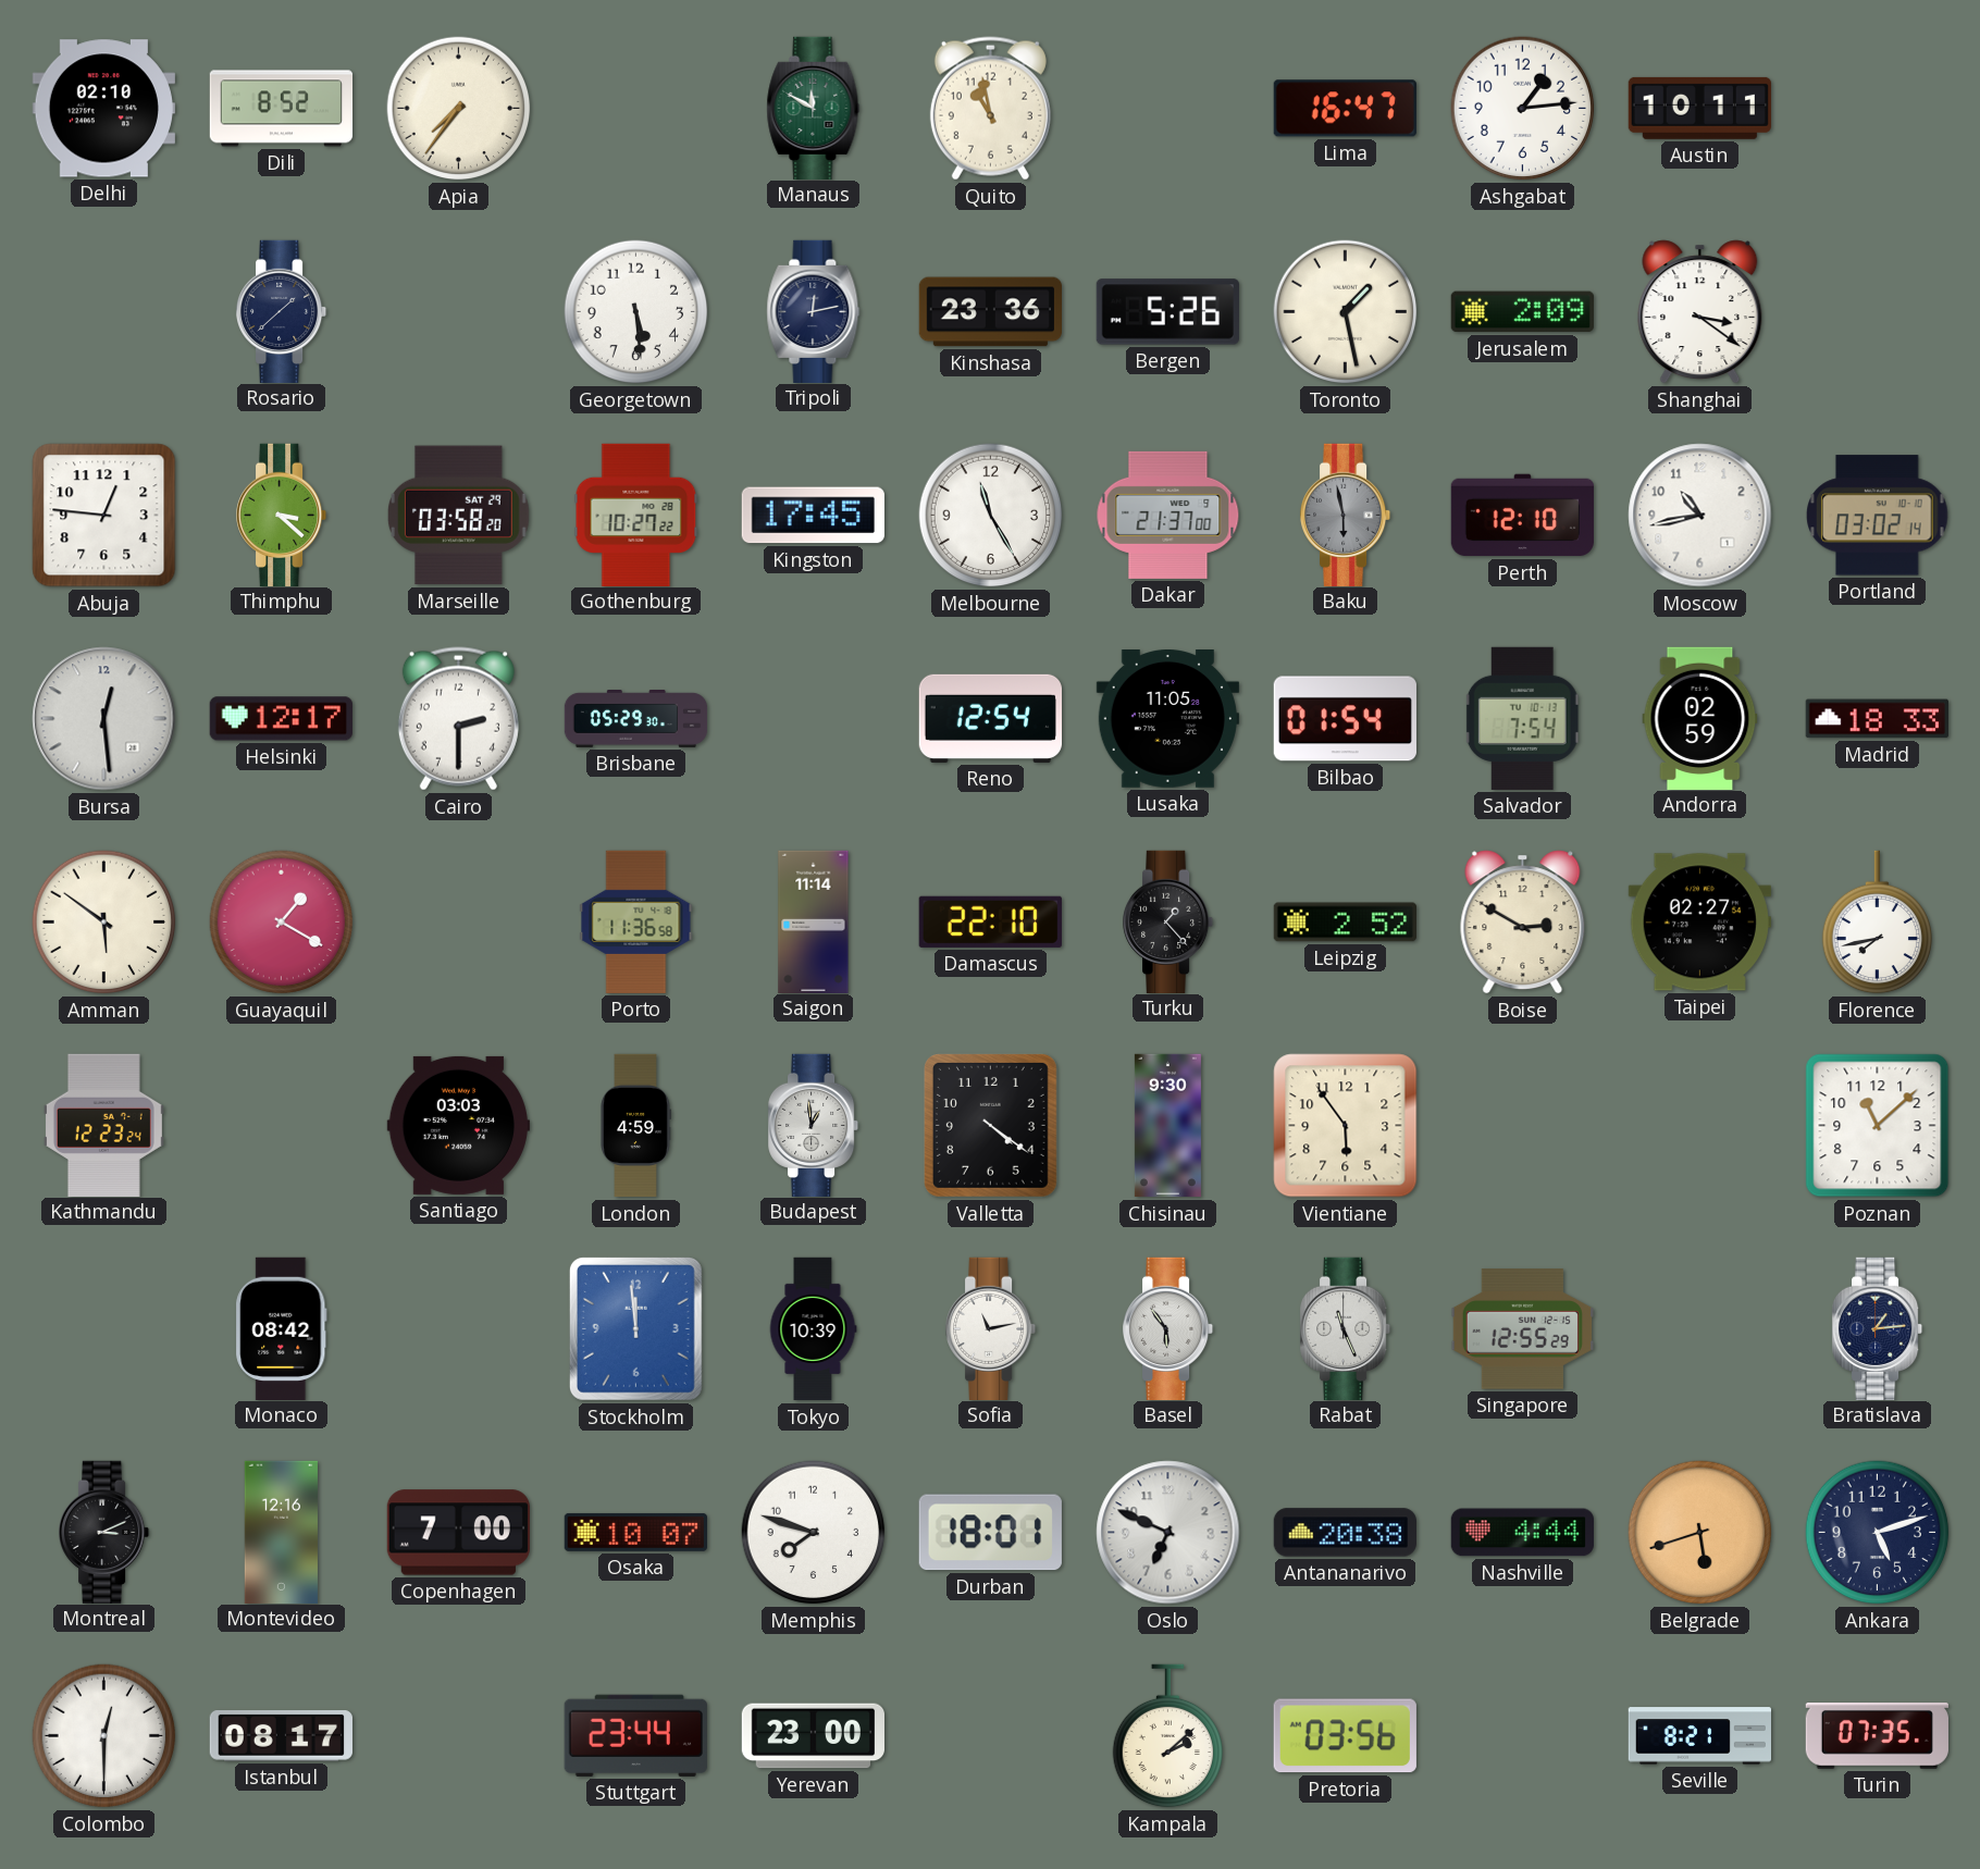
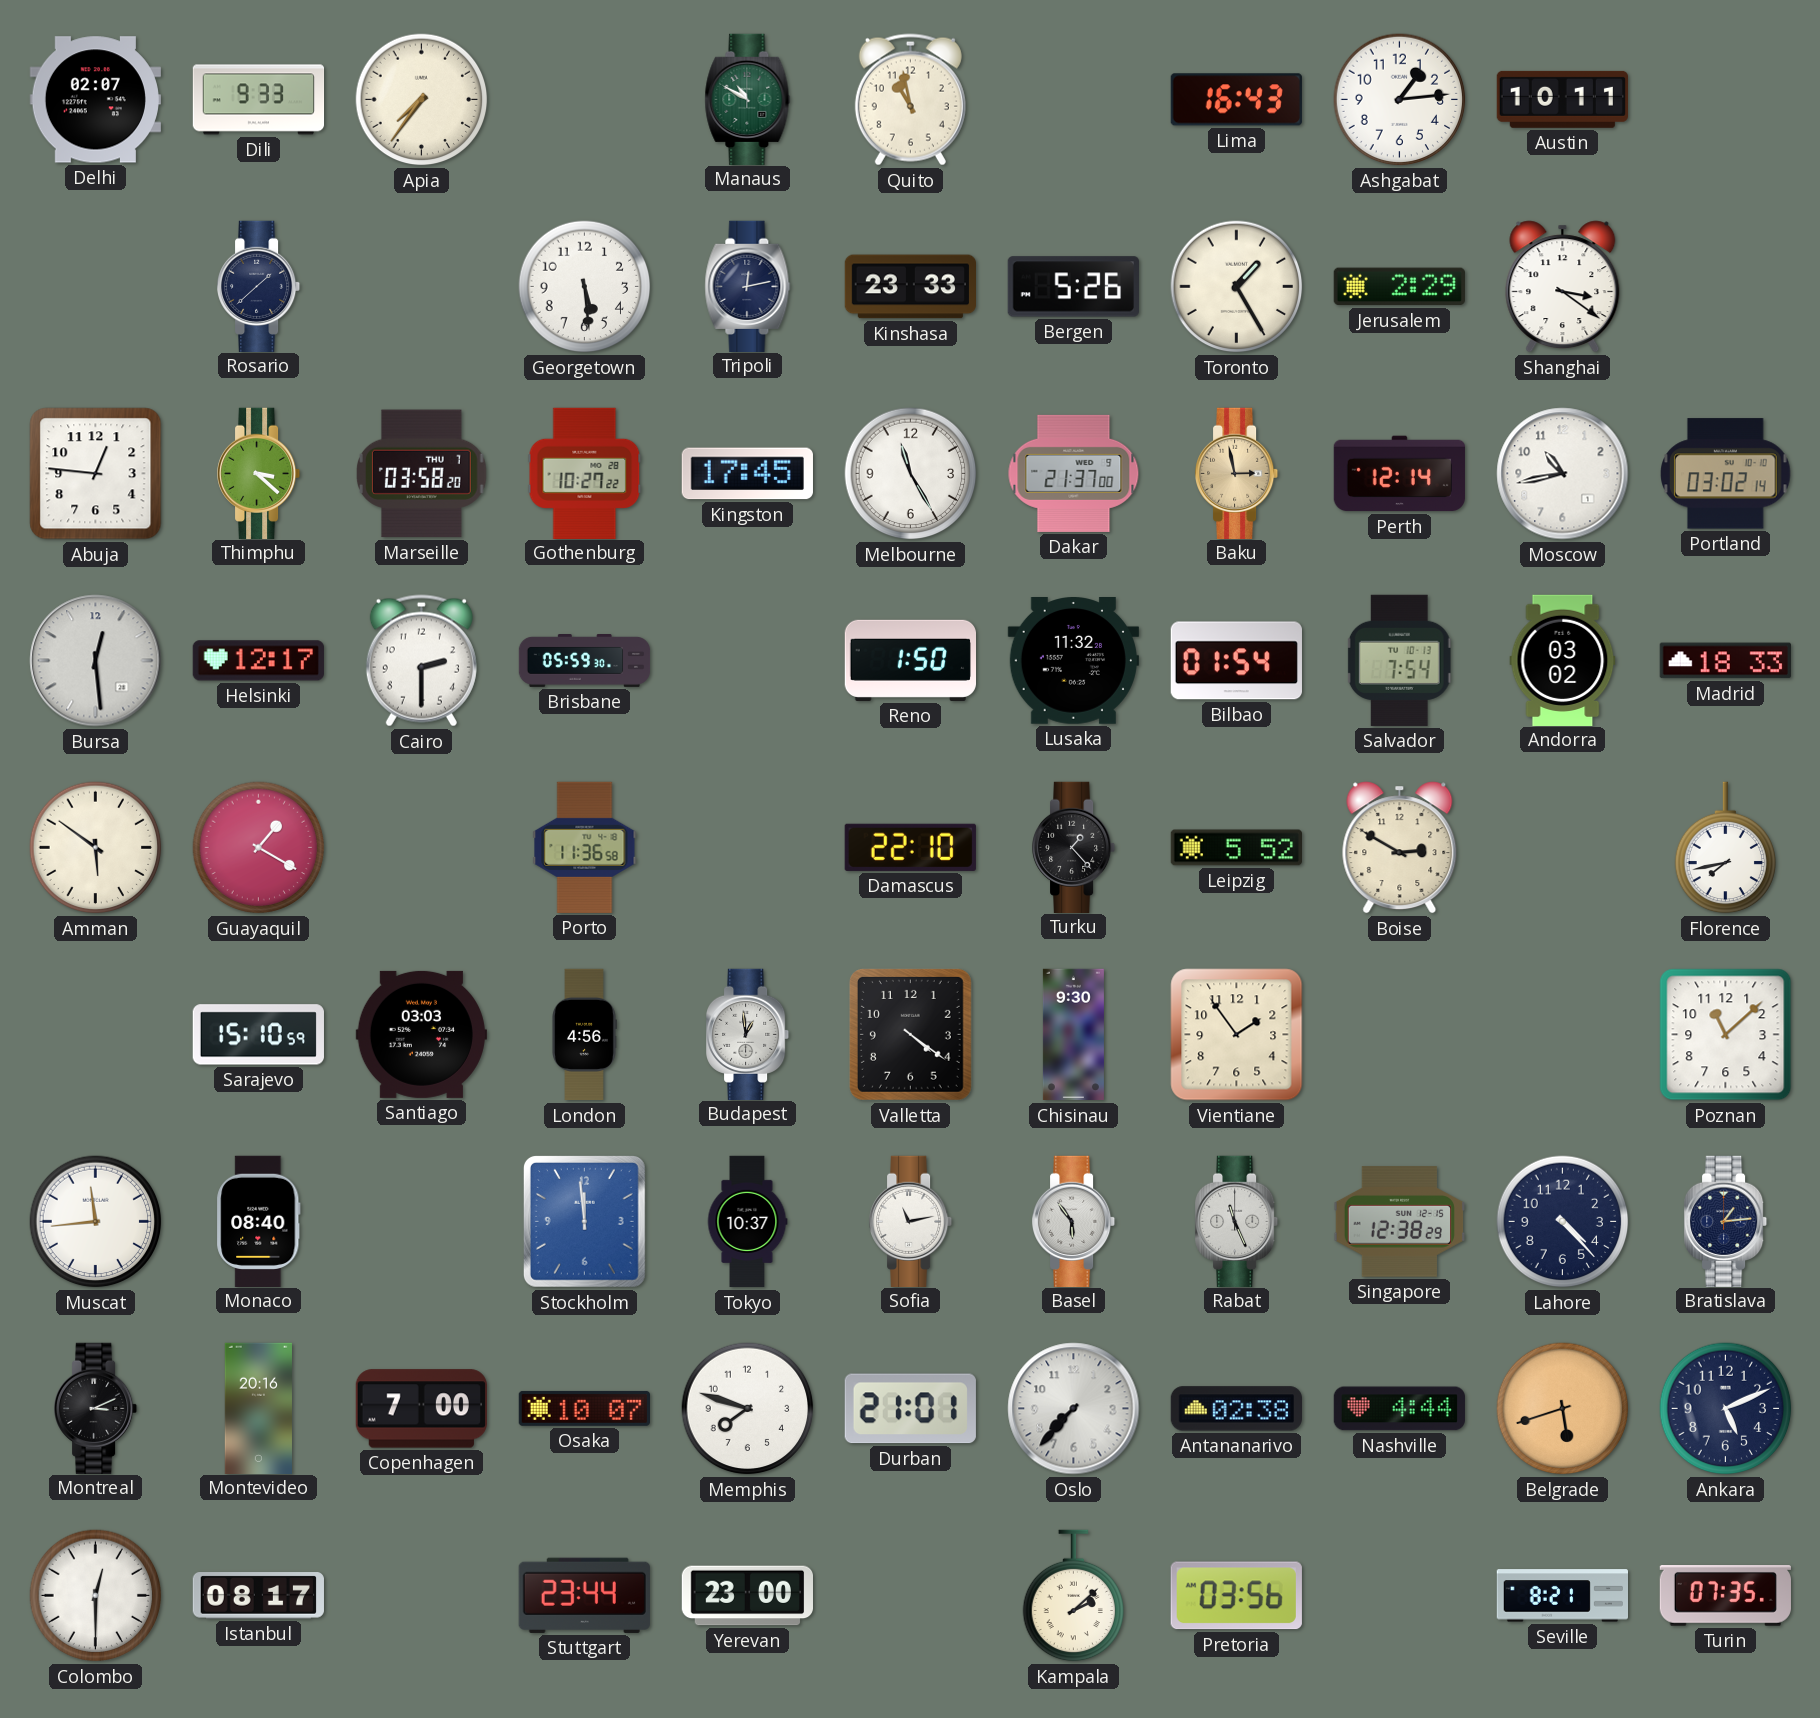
Delhi: 02:10 -> 02:07 (95, 100)
Dili: 8:52 -> 9:33 (259, 100)
Manaus: 11:50 -> 10:50 (748, 99)
Lima: 16:47 -> 16:43 (1236, 100)
Kinshasa: 23:36 -> 23:33 (910, 287)
Toronto: 1:28 -> 1:25 (1237, 287)
Jerusalem: 2:09 -> 2:29 (1399, 287)
Marseille date: SAT 29 -> THU 7 (422, 474)
Baku: 5:58 -> 2:58 (1238, 473)
Baku dial: grey -> champagne (1238, 473)
Perth: 12:10 -> 12:14 (1399, 474)
Brisbane: 05:29 -> 05:59 (585, 661)
Reno: 12:54 -> 1:50 (910, 660)
Lusaka: 11:05 -> 11:32 (1073, 661)
Andorra: 02:59 -> 03:02 (1563, 660)
Saigon: 11:14 -> none (814, 921)
Leipzig: 2:52 -> 5:52 (1236, 848)
Taipei: 02:27 -> none (1699, 923)
Kathmandu: 12:23 -> none (103, 1125)
Sarajevo: none -> 15:10 (258, 1035)
London: 4:59 -> 4:56 (585, 1035)
Vientiane: 5:54 -> 1:54 (1237, 1035)
Muscat: none -> 11:44 (96, 1222)
Monaco: 08:42 -> 08:40 (259, 1221)
Tokyo: 10:39 -> 10:37 (747, 1222)
Singapore: 12:55 -> 12:38 (1399, 1222)
Lahore: none -> 4:23 (1563, 1222)
Montevideo: 12:16 -> 20:16 (258, 1408)
Durban: 18:01 -> 21:01 (910, 1409)
Oslo: 6:49 -> 7:37 (1074, 1409)
Antananarivo: 20:38 -> 02:38 (1236, 1409)
Ankara: 5:12 -> 5:11 (1726, 1409)
